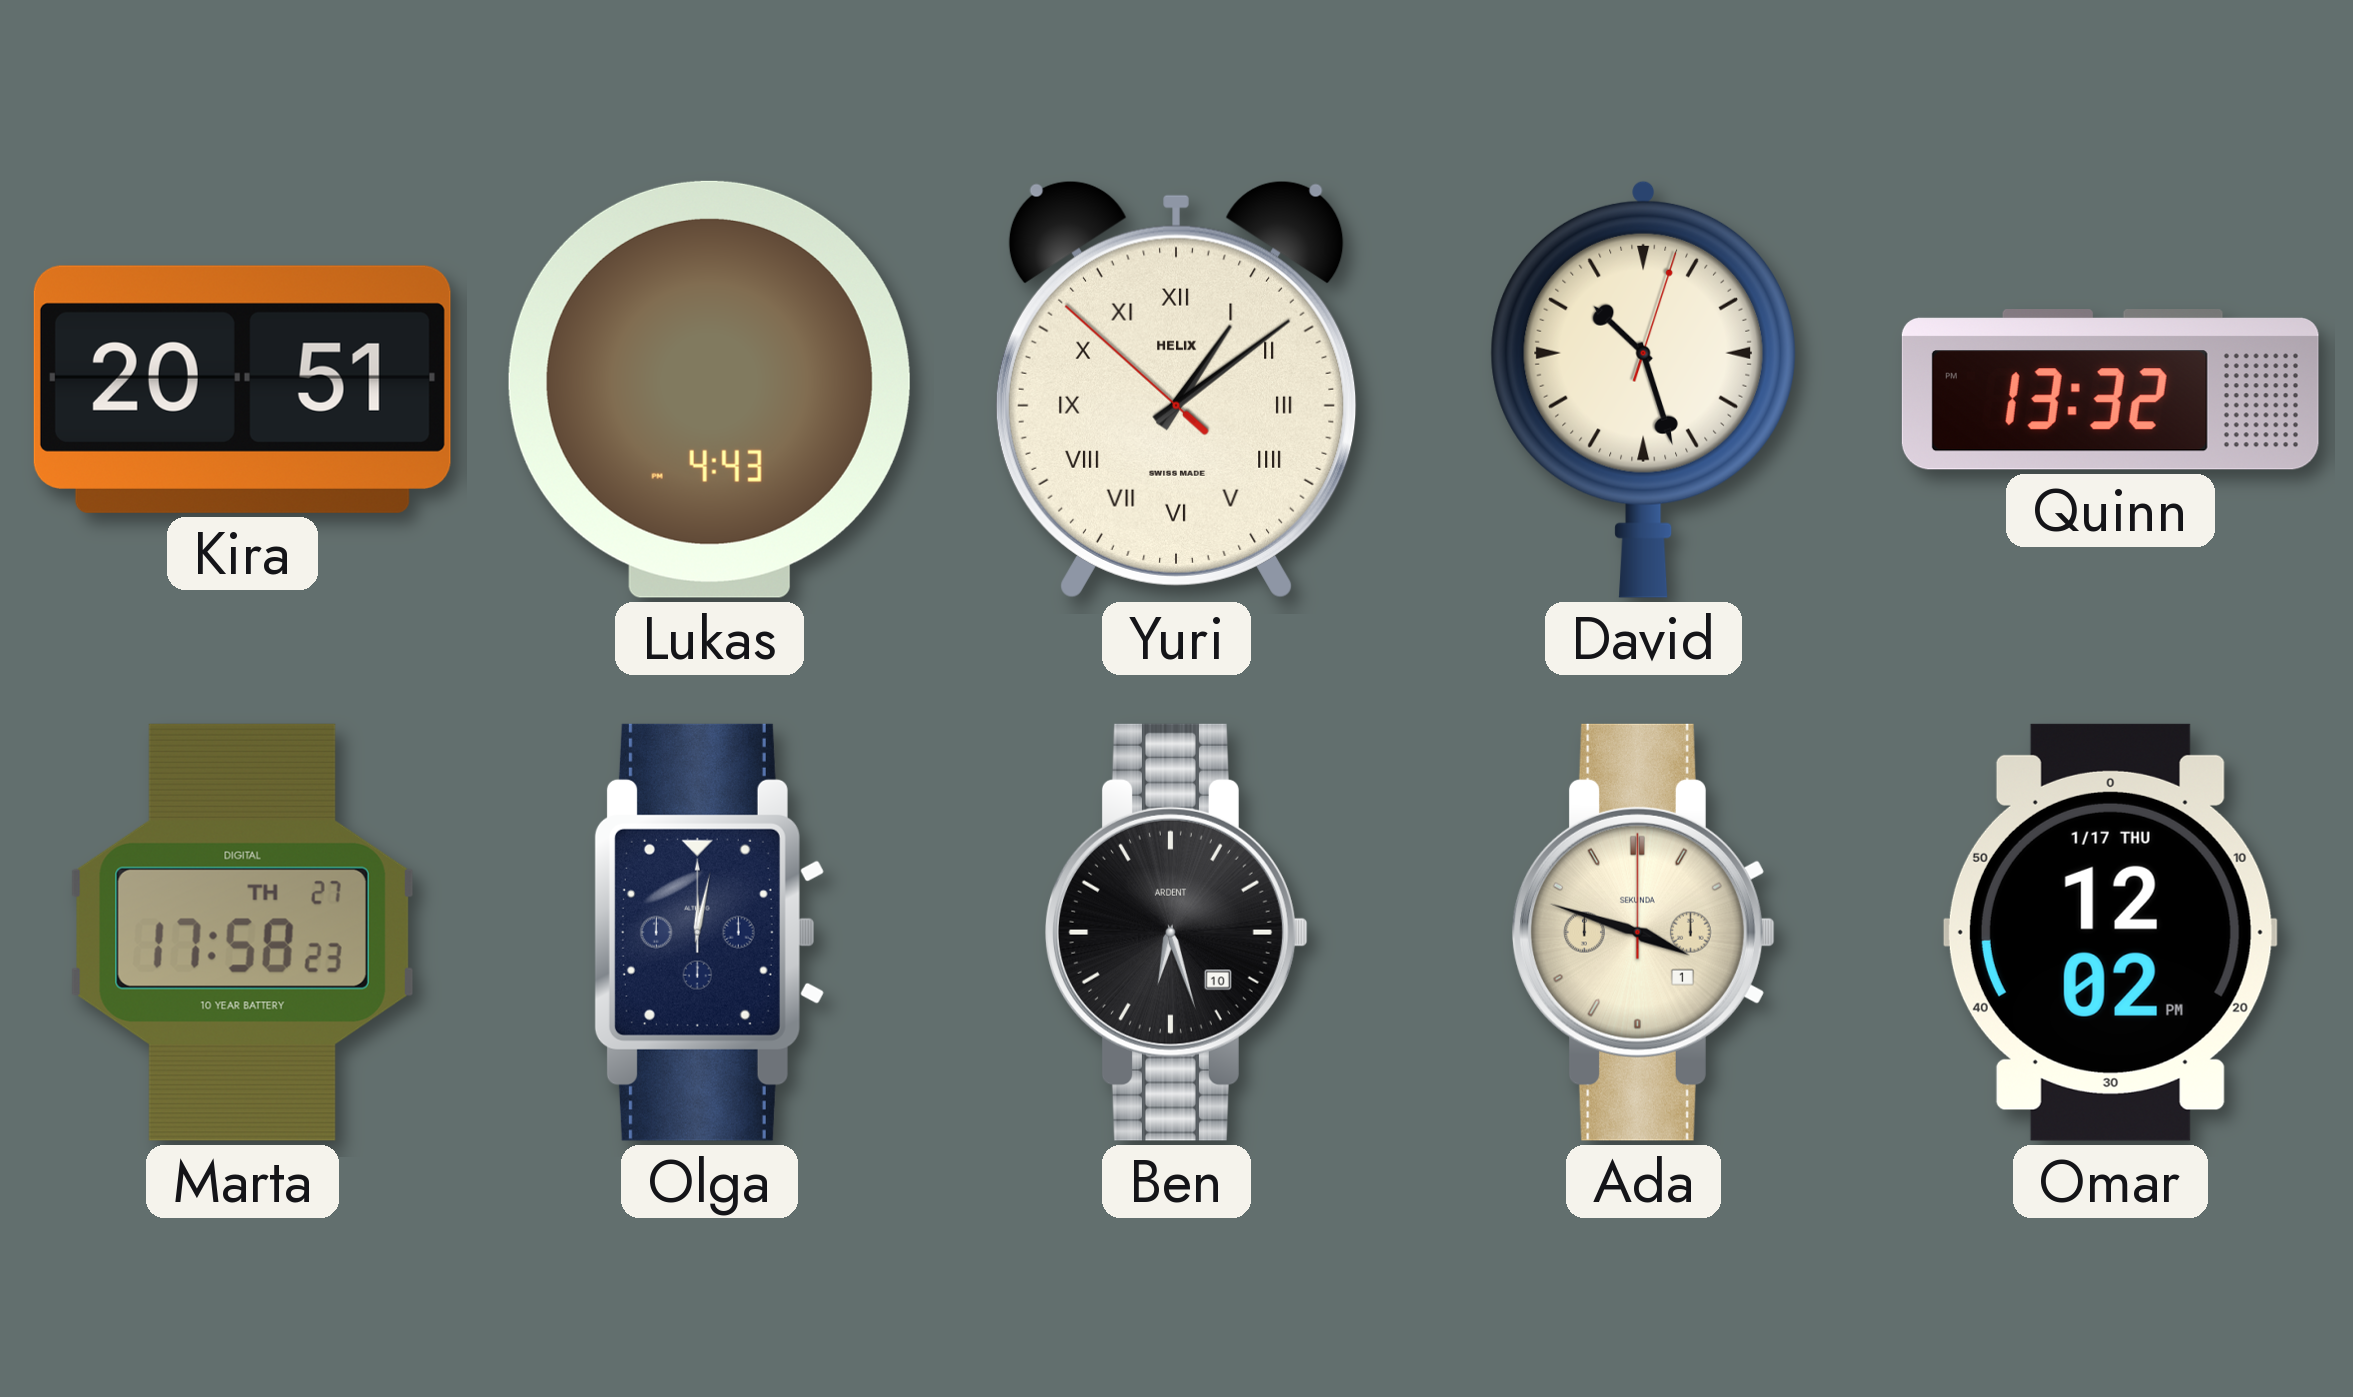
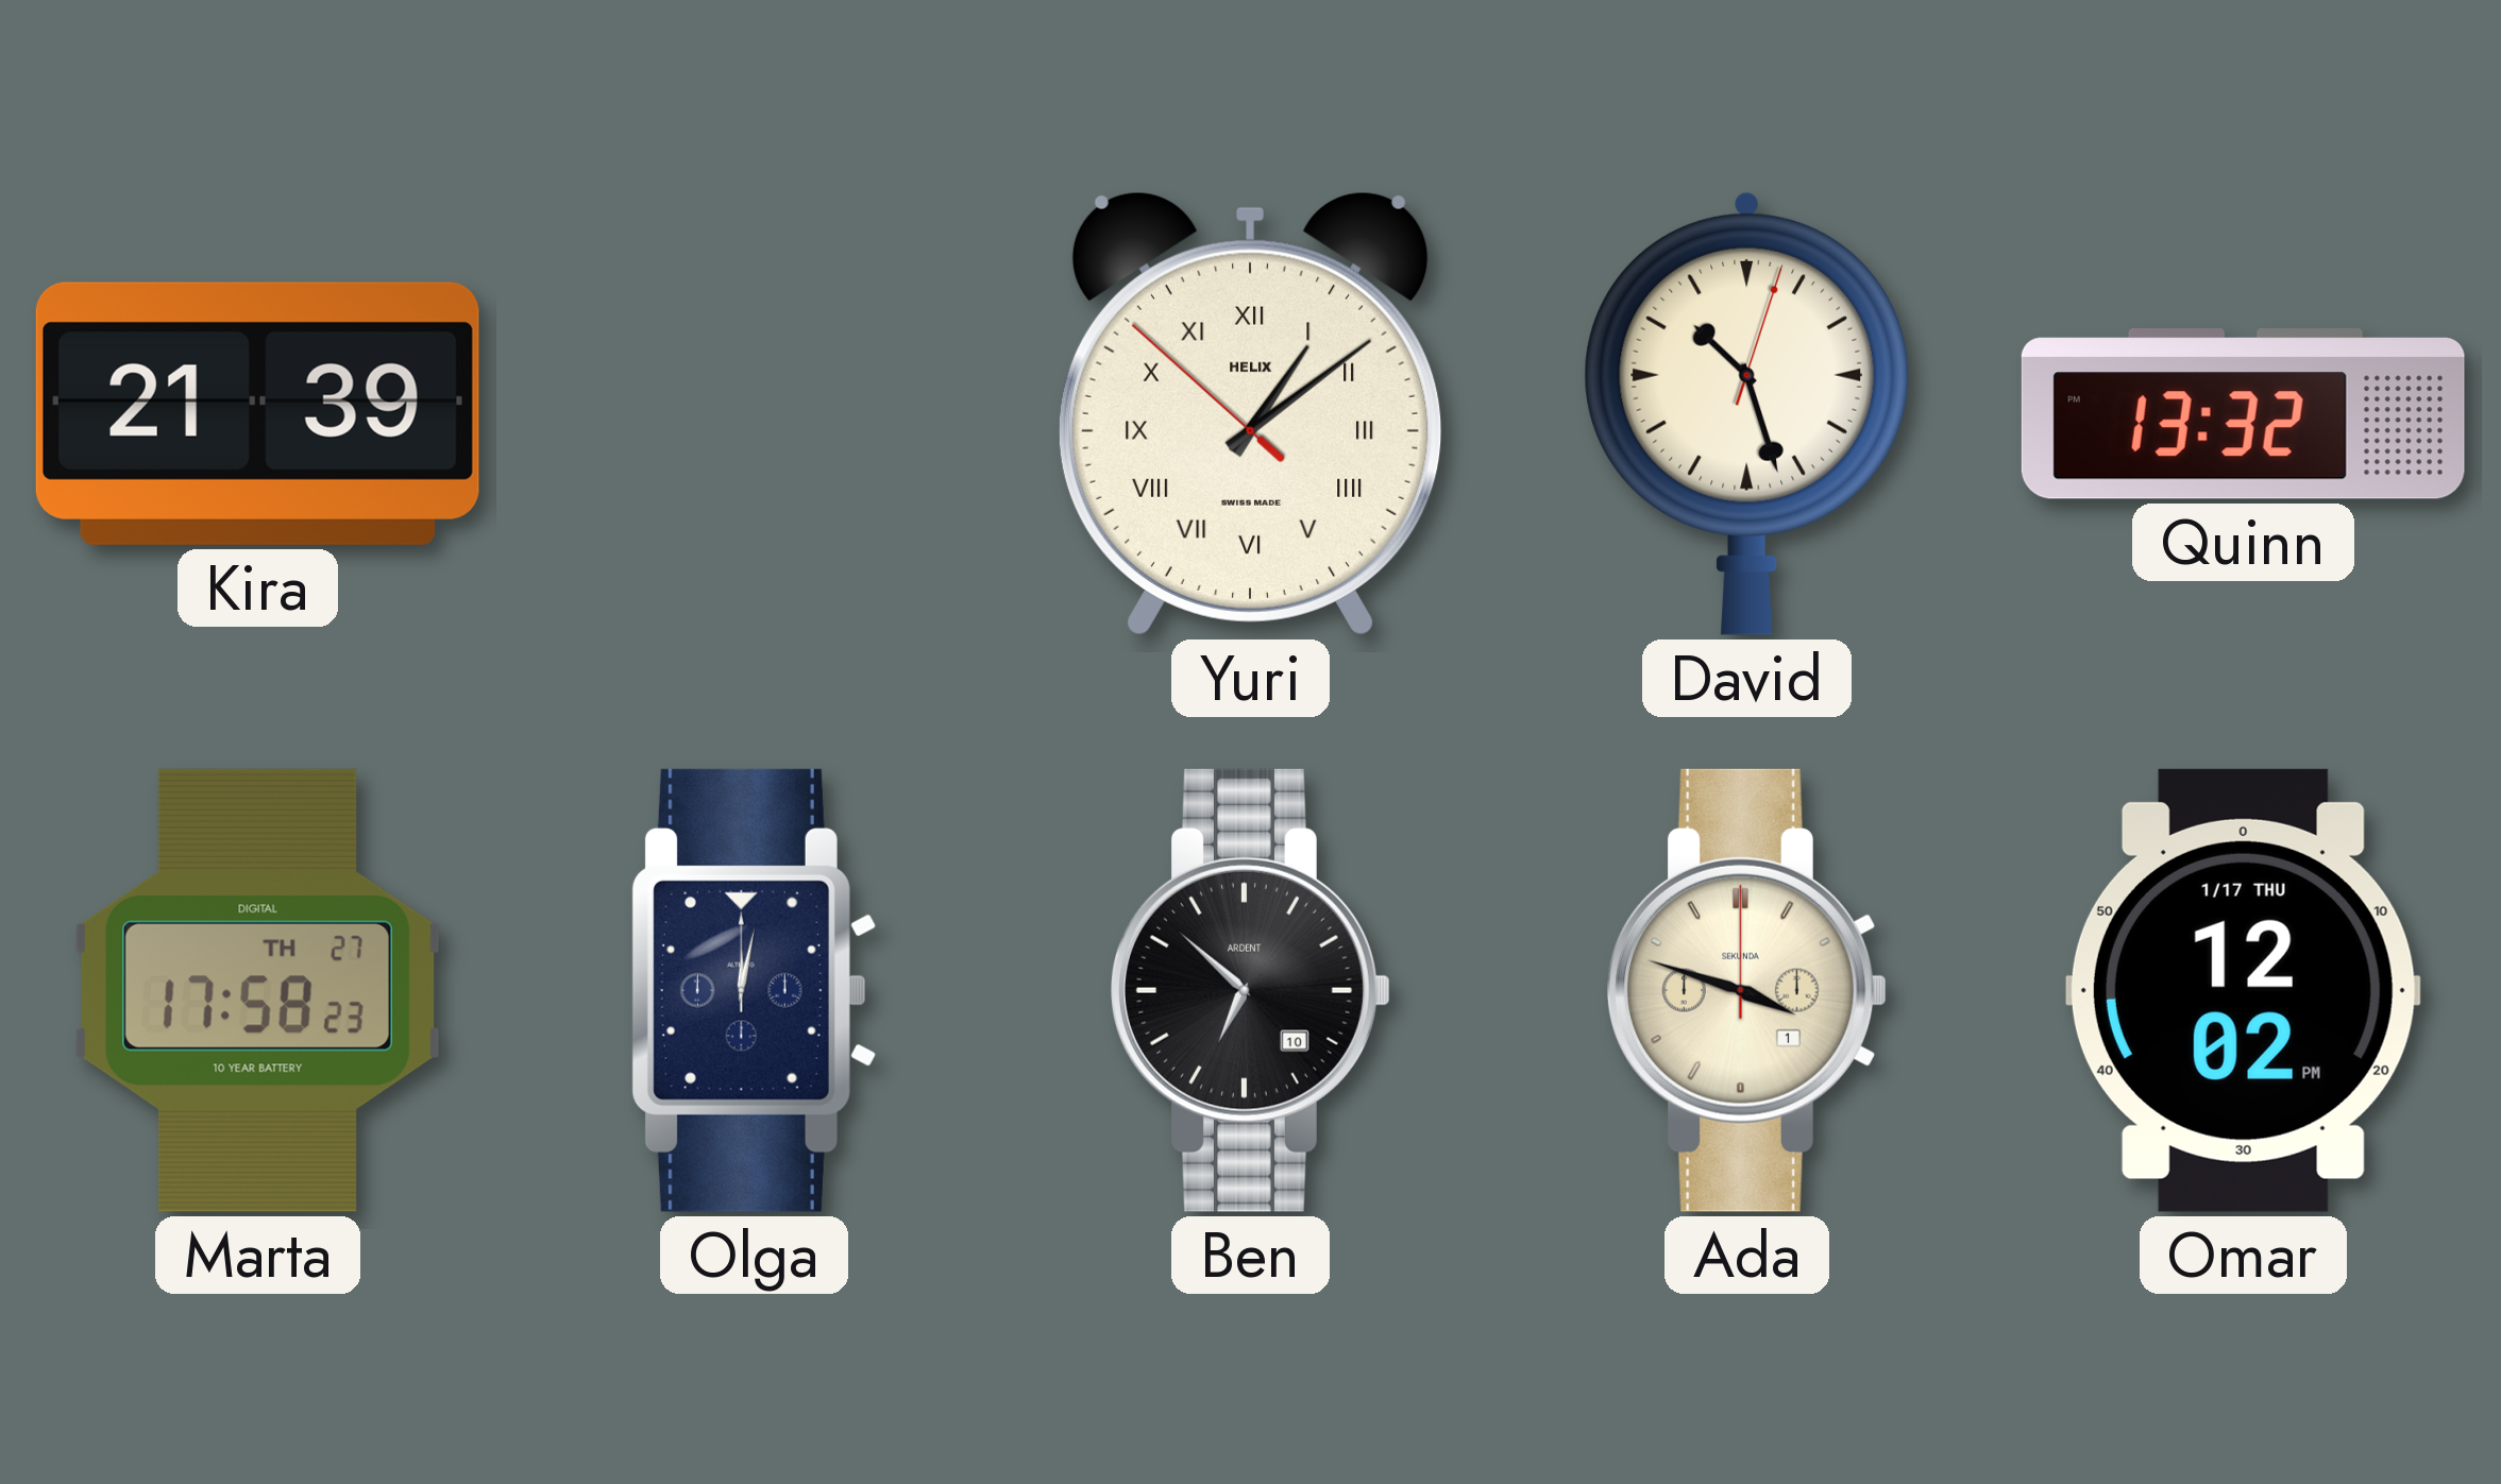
Kira: 20:51 -> 21:39 (257, 413)
Lukas: 4:43 -> none (709, 389)
Ben: 6:27 -> 6:52 (1251, 990)
